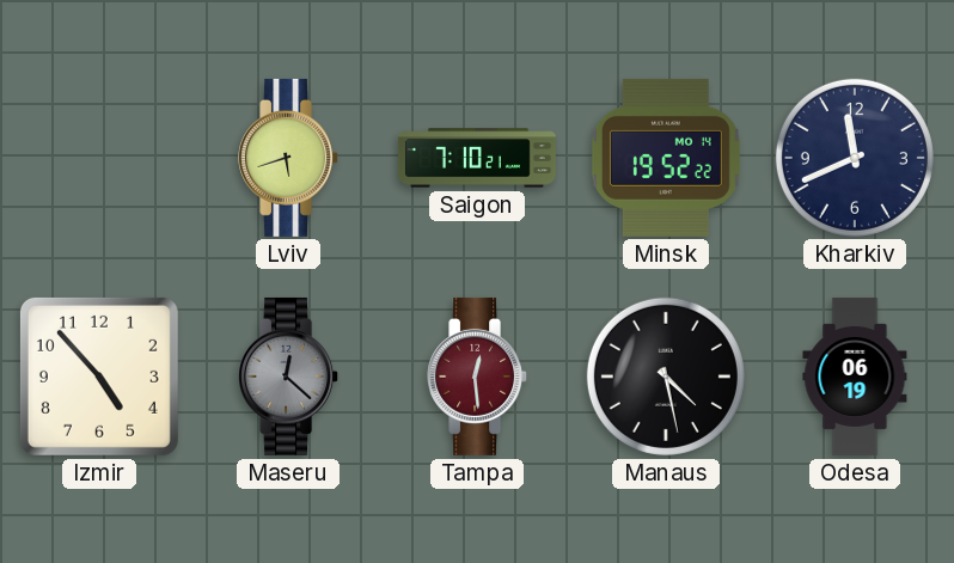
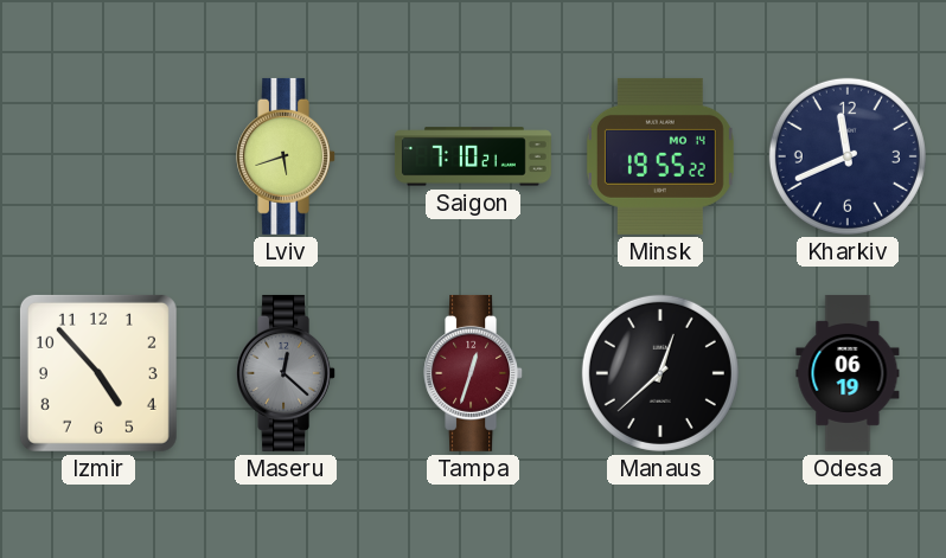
Minsk: 19:52 -> 19:55 (660, 156)
Tampa: 12:29 -> 12:33 (474, 373)
Manaus: 4:28 -> 12:38 (660, 373)
